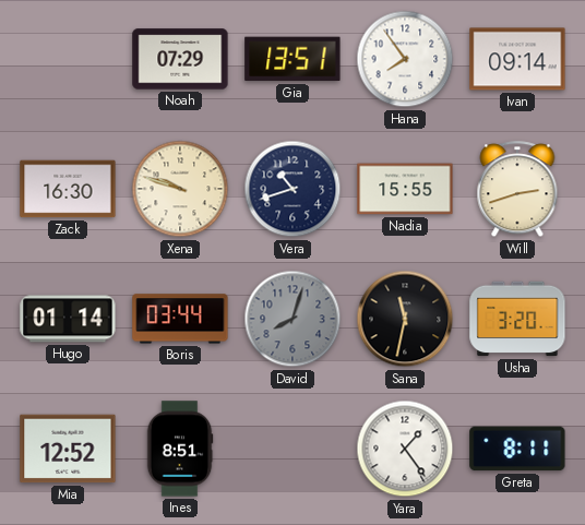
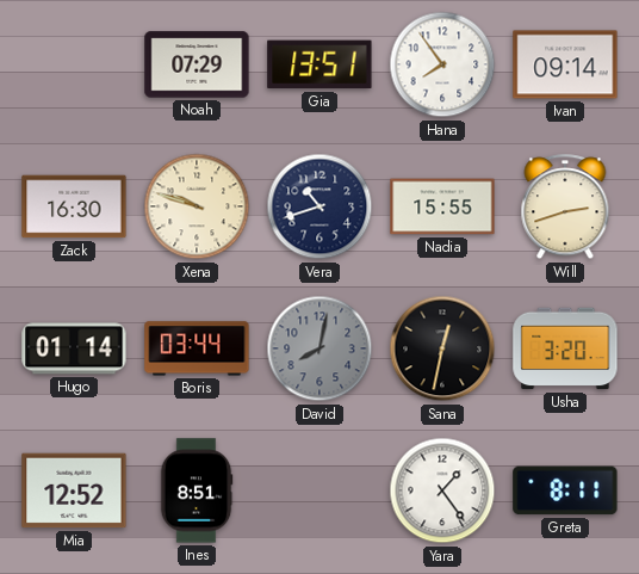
David: 8:03 -> 8:02 (319, 348)
Sana: 11:32 -> 12:32 (442, 348)
